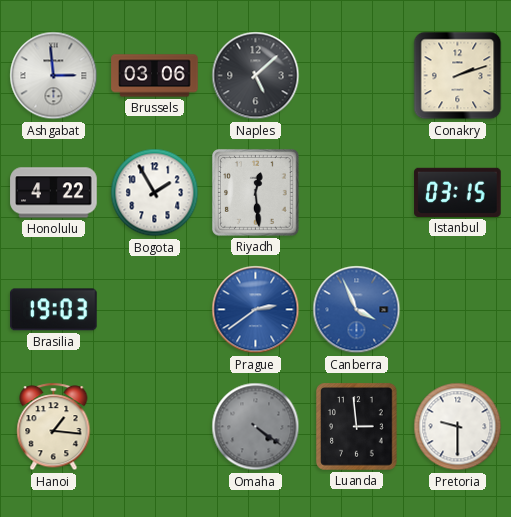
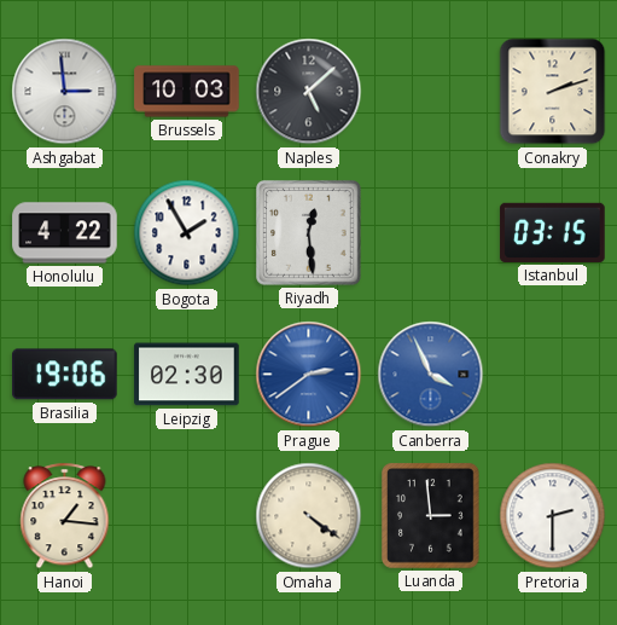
Brussels: 03:06 -> 10:03 (187, 92)
Brasilia: 19:03 -> 19:06 (65, 375)
Leipzig: none -> 02:30 (187, 375)
Omaha dial: grey -> cream (309, 516)
Pretoria: 9:30 -> 2:30 (553, 516)
